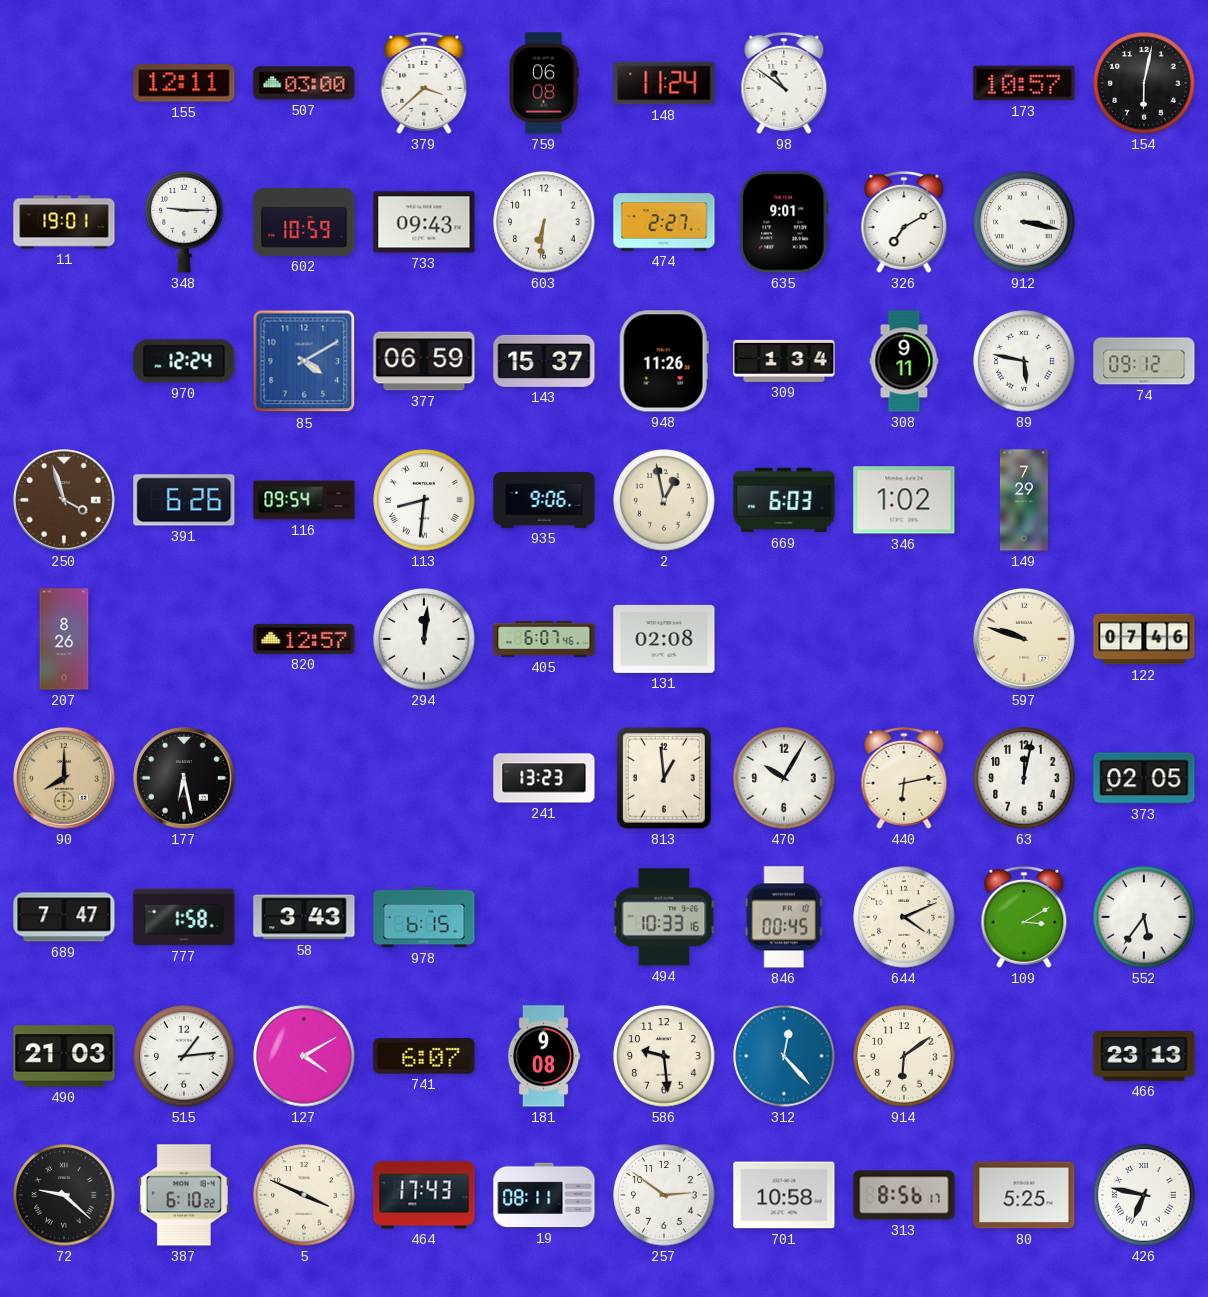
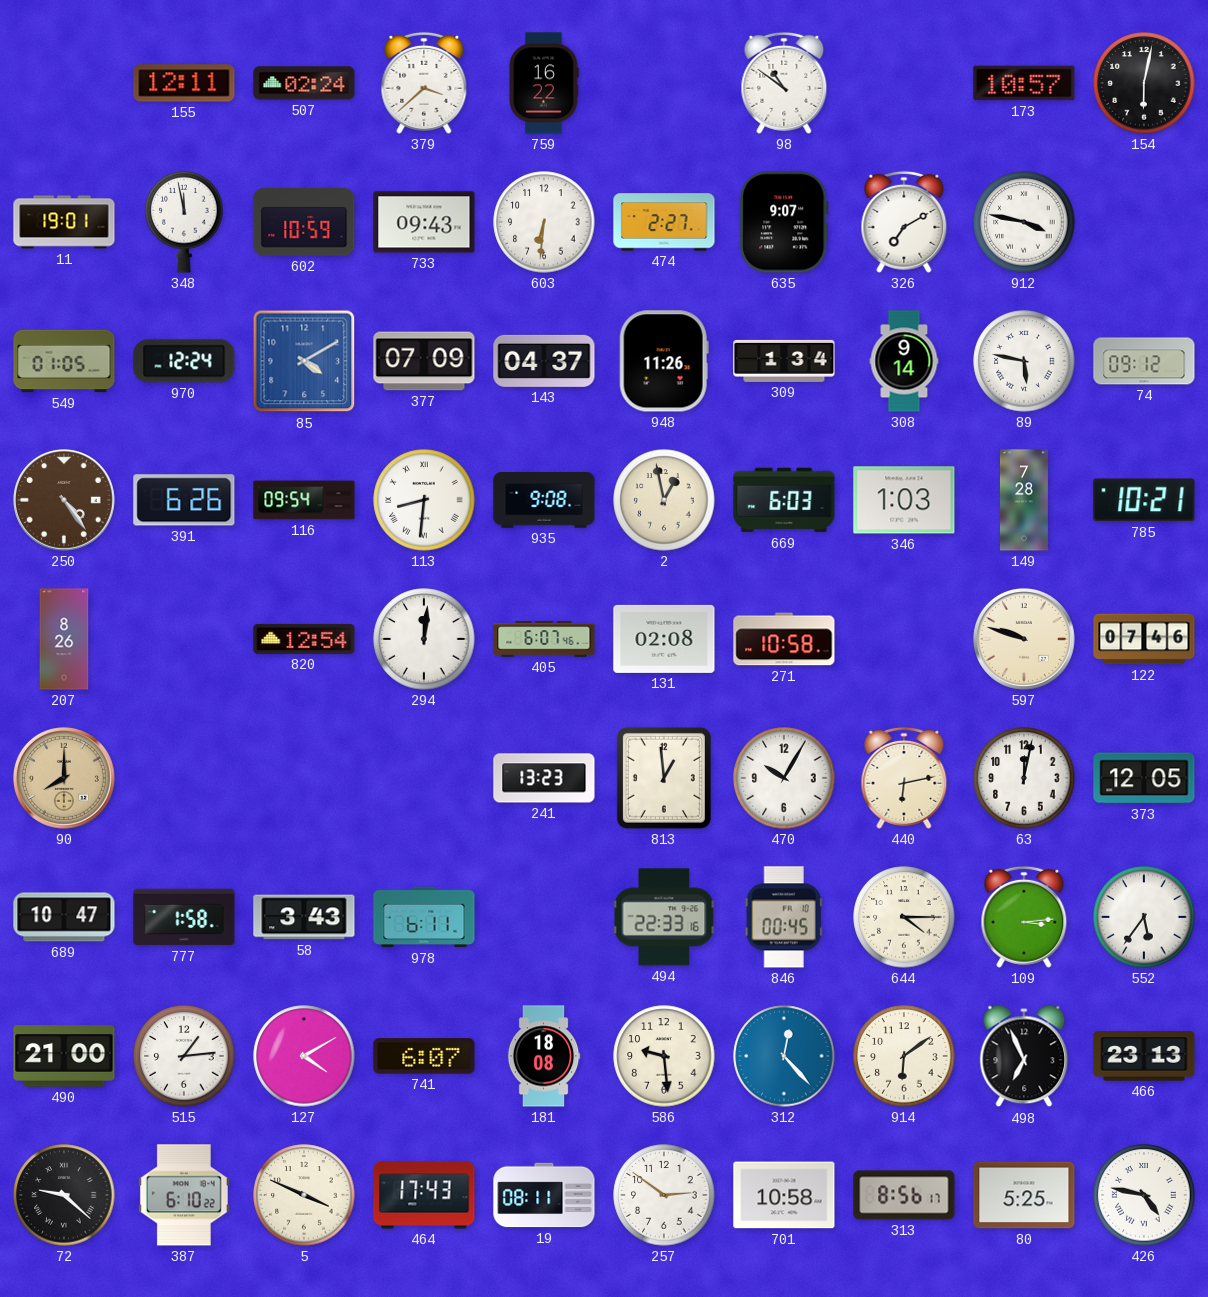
507: 03:00 -> 02:24 (304, 83)
759: 06:08 -> 16:22 (544, 83)
148: 11:24 -> none (664, 83)
348: 9:15 -> 11:58 (184, 222)
635: 9:01 -> 9:07 (784, 222)
912: 3:17 -> 3:47 (1024, 222)
549: none -> 01:05 (64, 361)
377: 06:59 -> 07:09 (424, 361)
143: 15:37 -> 04:37 (544, 361)
308: 9:11 -> 9:14 (904, 361)
250: 3:57 -> 4:24 (65, 501)
935: 9:06 -> 9:08 (544, 501)
346: 1:02 -> 1:03 (904, 500)
149: 7:29 -> 7:28 (1024, 500)
785: none -> 10:21 (1144, 500)
820: 12:57 -> 12:54 (304, 639)
271: none -> 10:58 (784, 639)
177: 6:28 -> none (185, 779)
373: 02:05 -> 12:05 (1144, 778)
689: 7:47 -> 10:47 (64, 917)
978: 6:15 -> 6:11 (424, 917)
494: 10:33 -> 22:33 (664, 917)
644: 4:11 -> 4:15 (904, 917)
109: 3:10 -> 3:14 (1024, 917)
490: 21:03 -> 21:00 (64, 1056)
181: 9:08 -> 18:08 (544, 1056)
498: none -> 6:56 (1024, 1056)
426: 6:47 -> 4:47 (1144, 1195)
